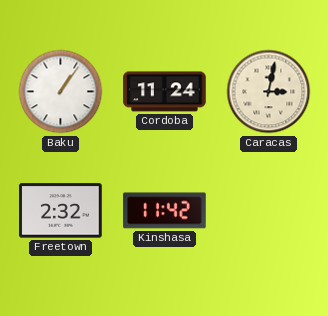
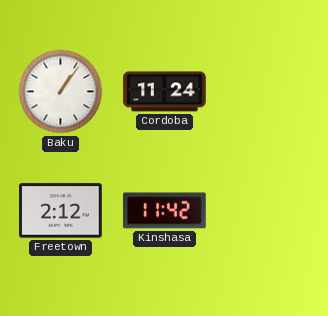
Caracas: 3:02 -> none (269, 92)
Freetown: 2:32 -> 2:12 (61, 211)
